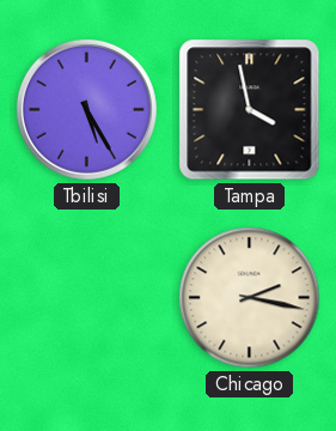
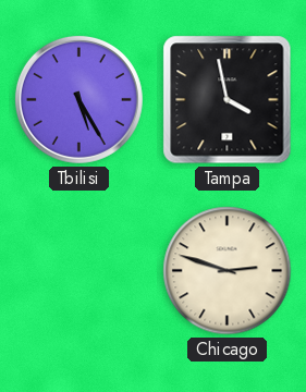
Chicago: 2:17 -> 2:48 (228, 271)
